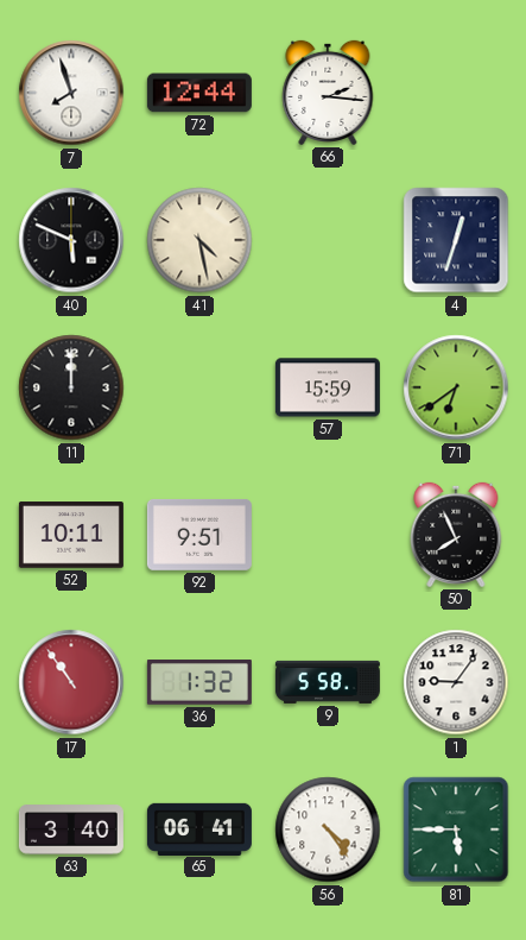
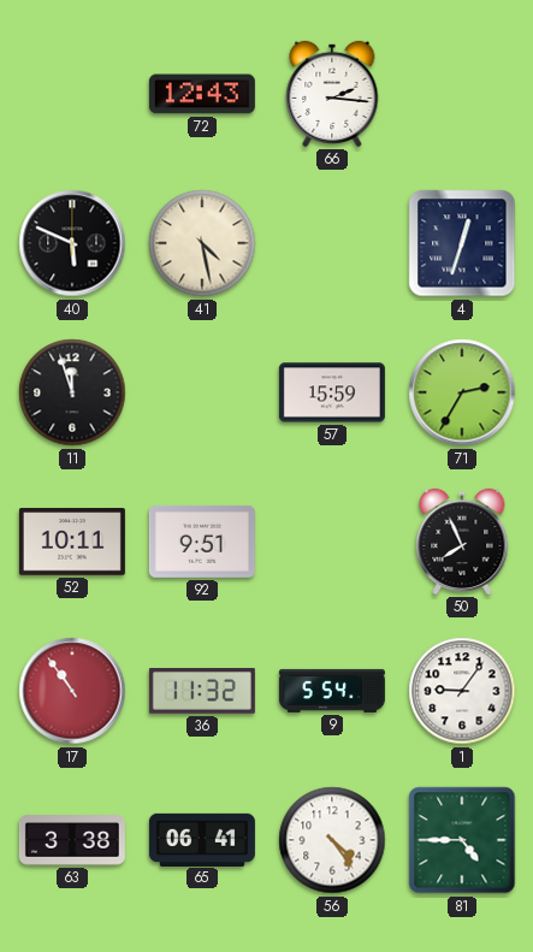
7: 7:57 -> none (71, 93)
72: 12:44 -> 12:43 (202, 94)
11: 12:00 -> 11:57 (72, 392)
71: 6:39 -> 2:35 (462, 392)
36: 1:32 -> 11:32 (202, 692)
9: 5:58 -> 5:54 (332, 691)
63: 3:40 -> 3:38 (72, 840)
81: 5:45 -> 4:45 (462, 840)
